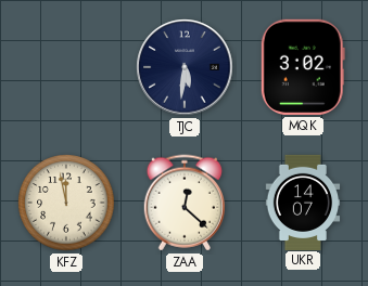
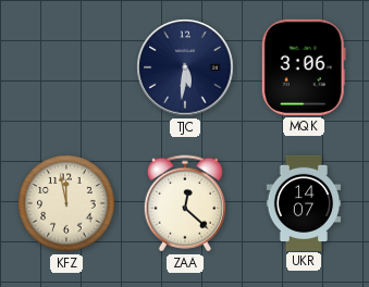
MQK: 3:02 -> 3:06 (304, 67)
